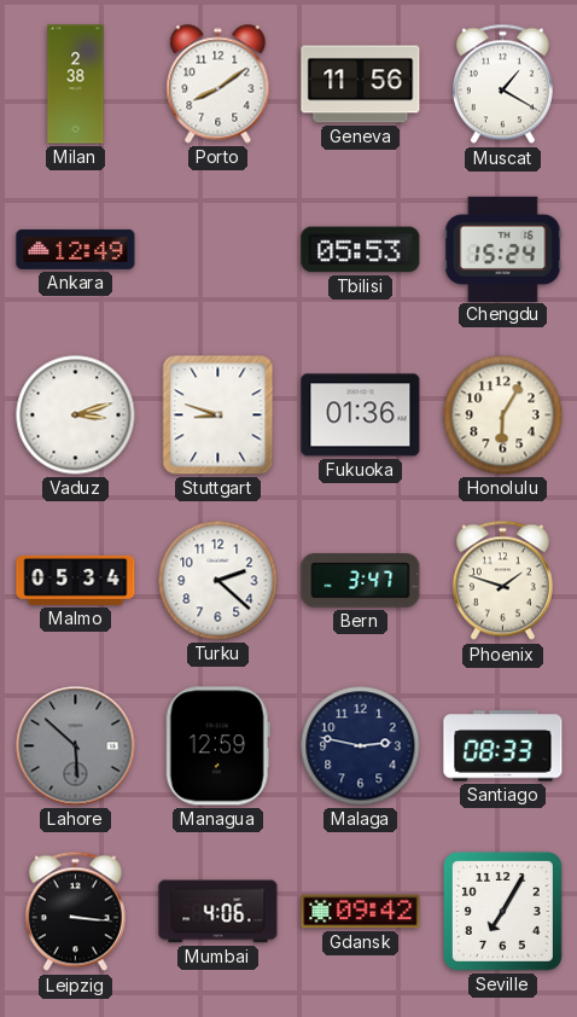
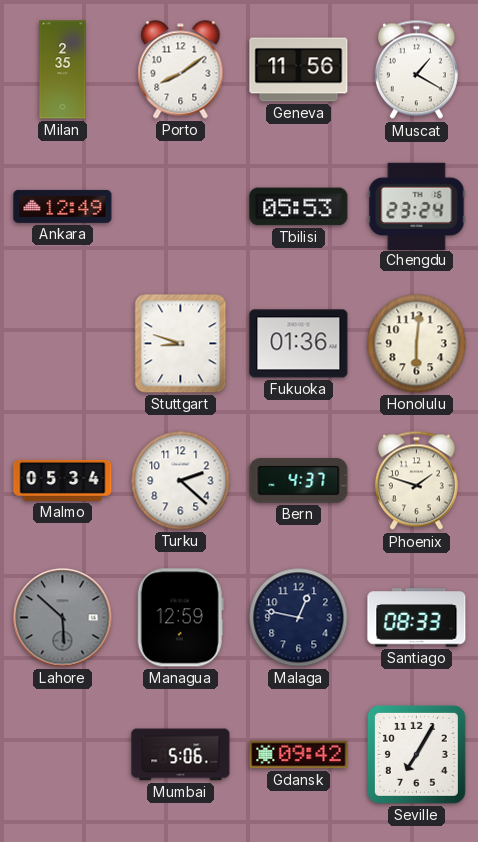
Milan: 2:38 -> 2:35 (63, 70)
Chengdu: 15:24 -> 23:24 (417, 206)
Vaduz: 3:12 -> none (76, 415)
Honolulu: 6:05 -> 6:01 (417, 344)
Bern: 3:47 -> 4:37 (299, 481)
Malaga: 2:47 -> 12:47 (299, 618)
Leipzig: 3:16 -> none (75, 912)
Mumbai: 4:06 -> 5:06 (181, 755)
